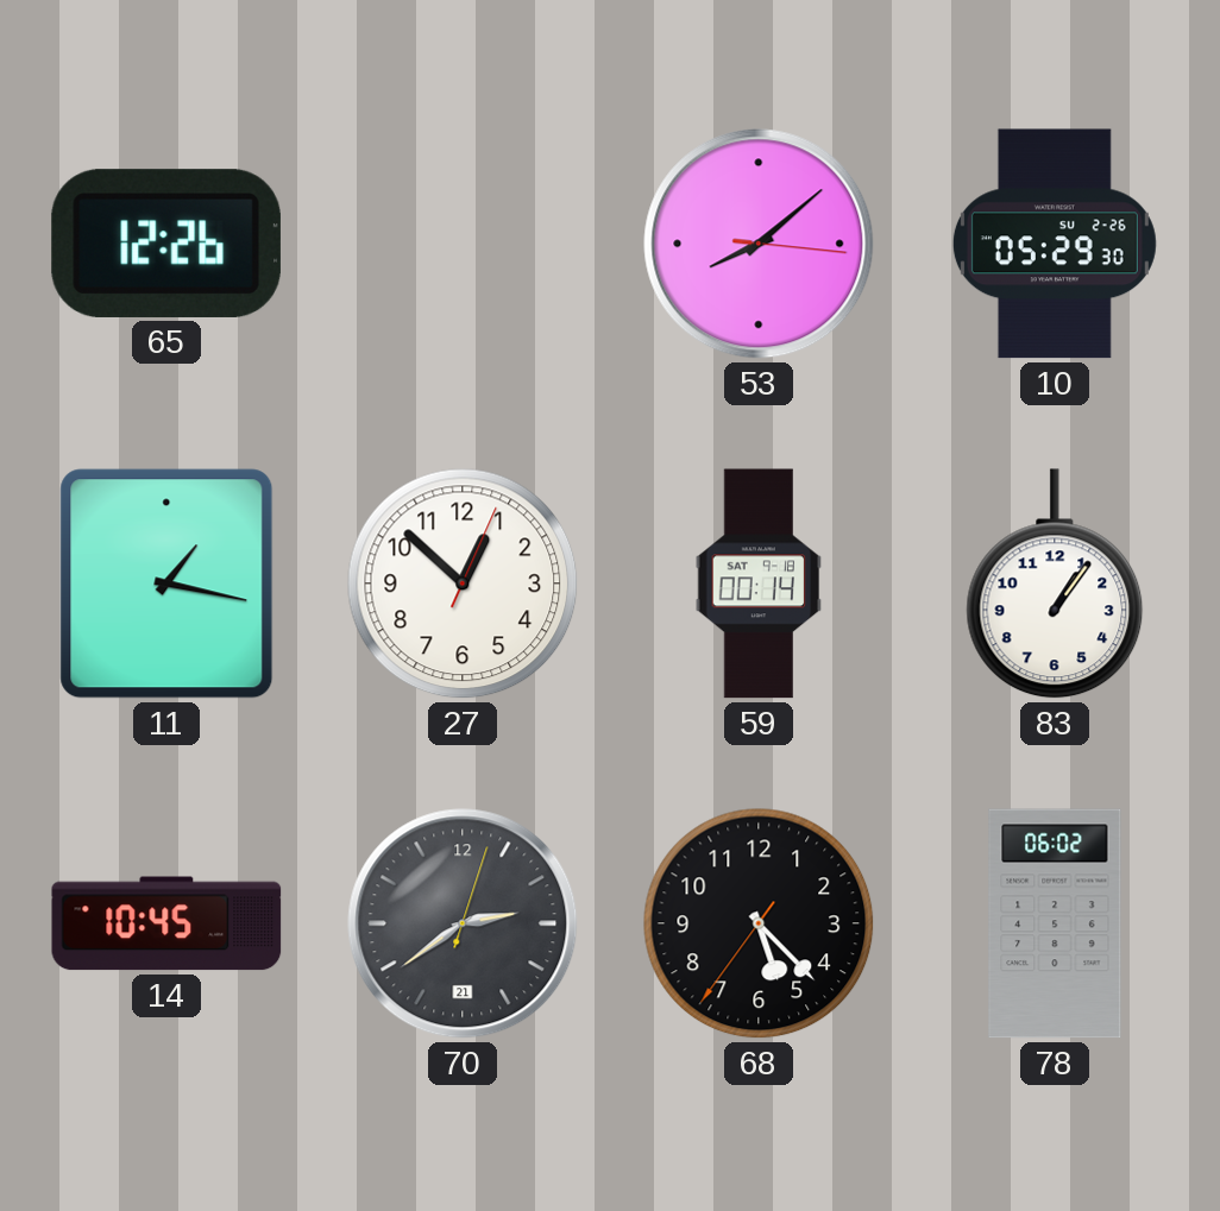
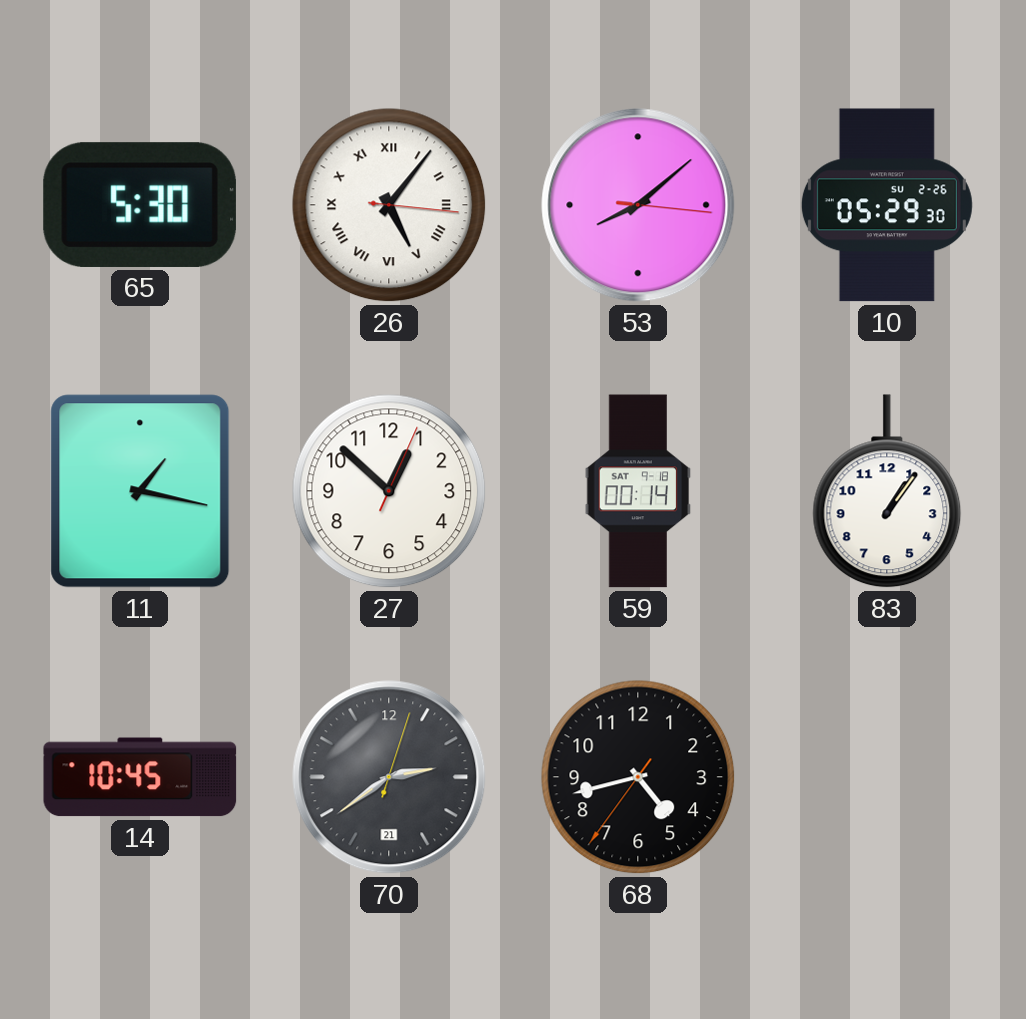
65: 12:26 -> 5:30 (140, 205)
26: none -> 5:06 (389, 205)
68: 5:22 -> 4:42 (638, 777)
78: 06:02 -> none (1055, 923)
